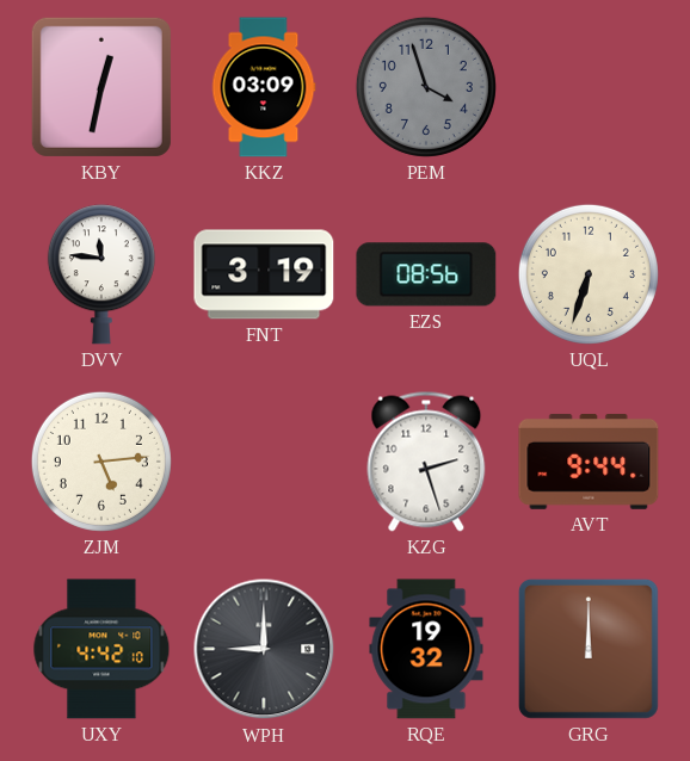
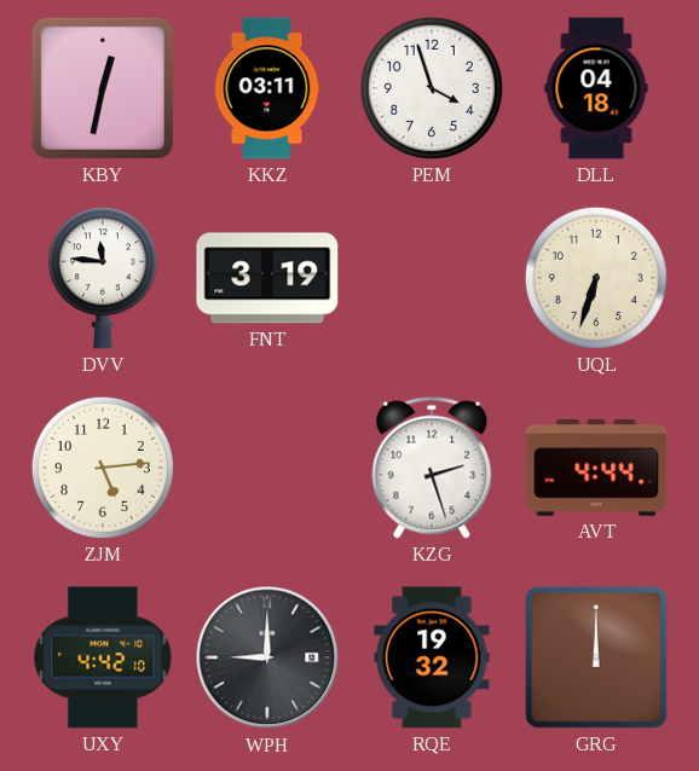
KKZ: 03:09 -> 03:11 (267, 88)
PEM dial: grey -> white (432, 88)
DLL: none -> 04:18 (596, 88)
EZS: 08:56 -> none (426, 274)
AVT: 9:44 -> 4:44 (596, 468)
